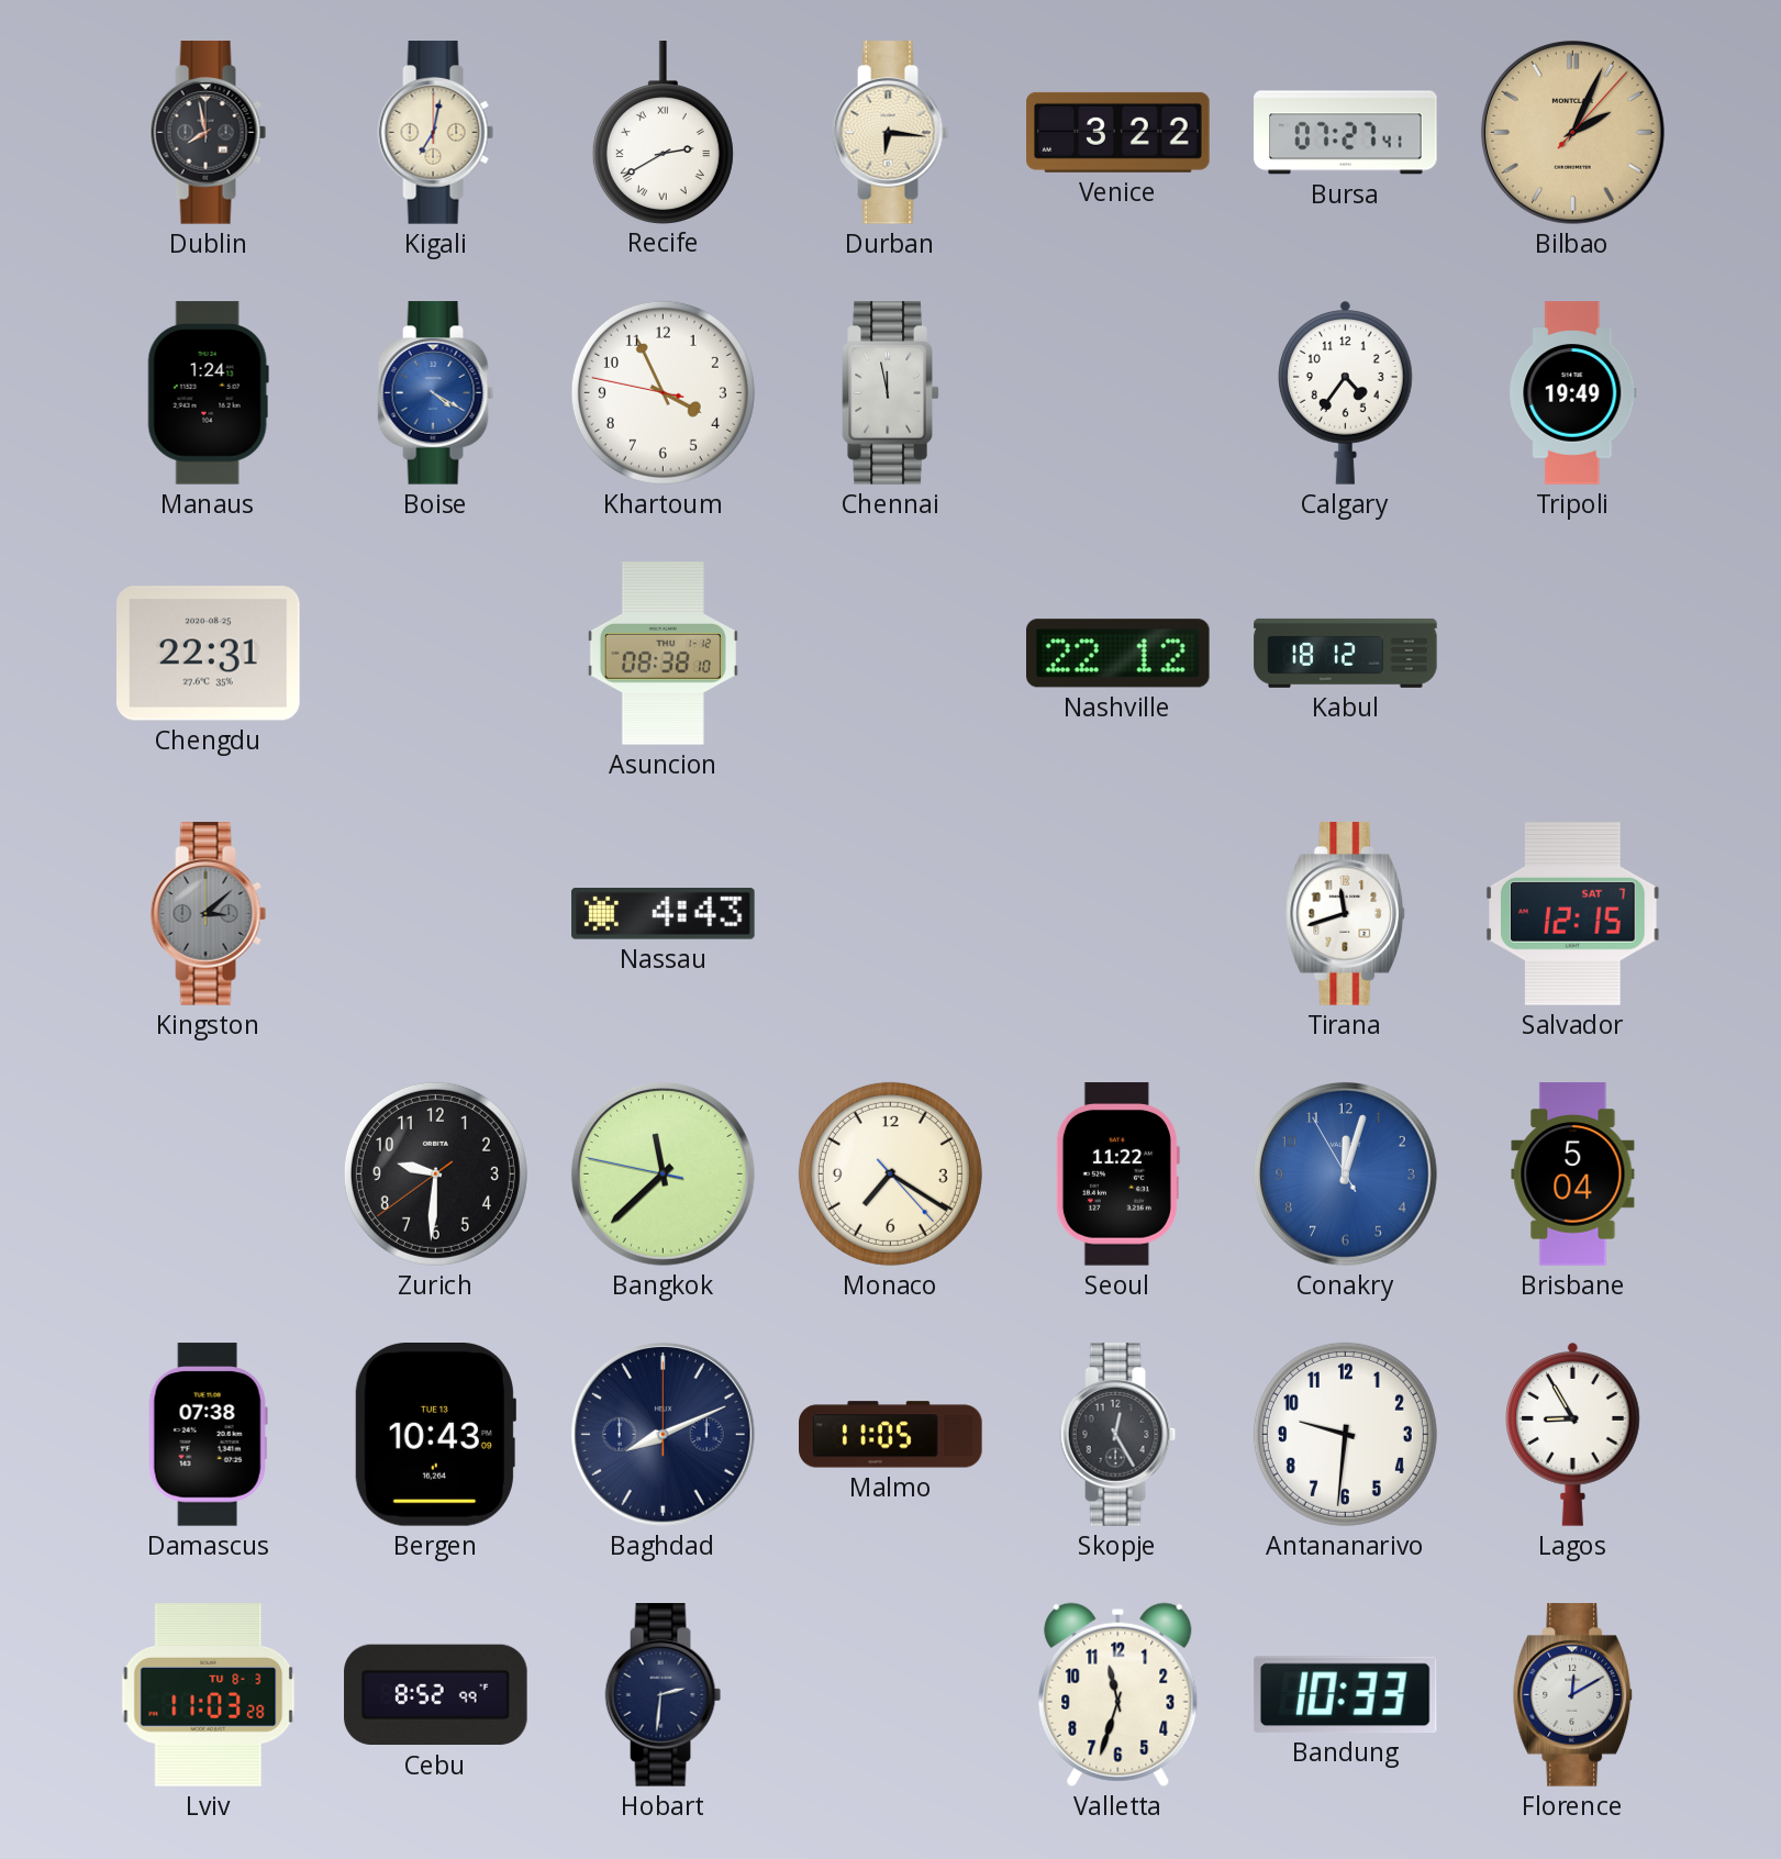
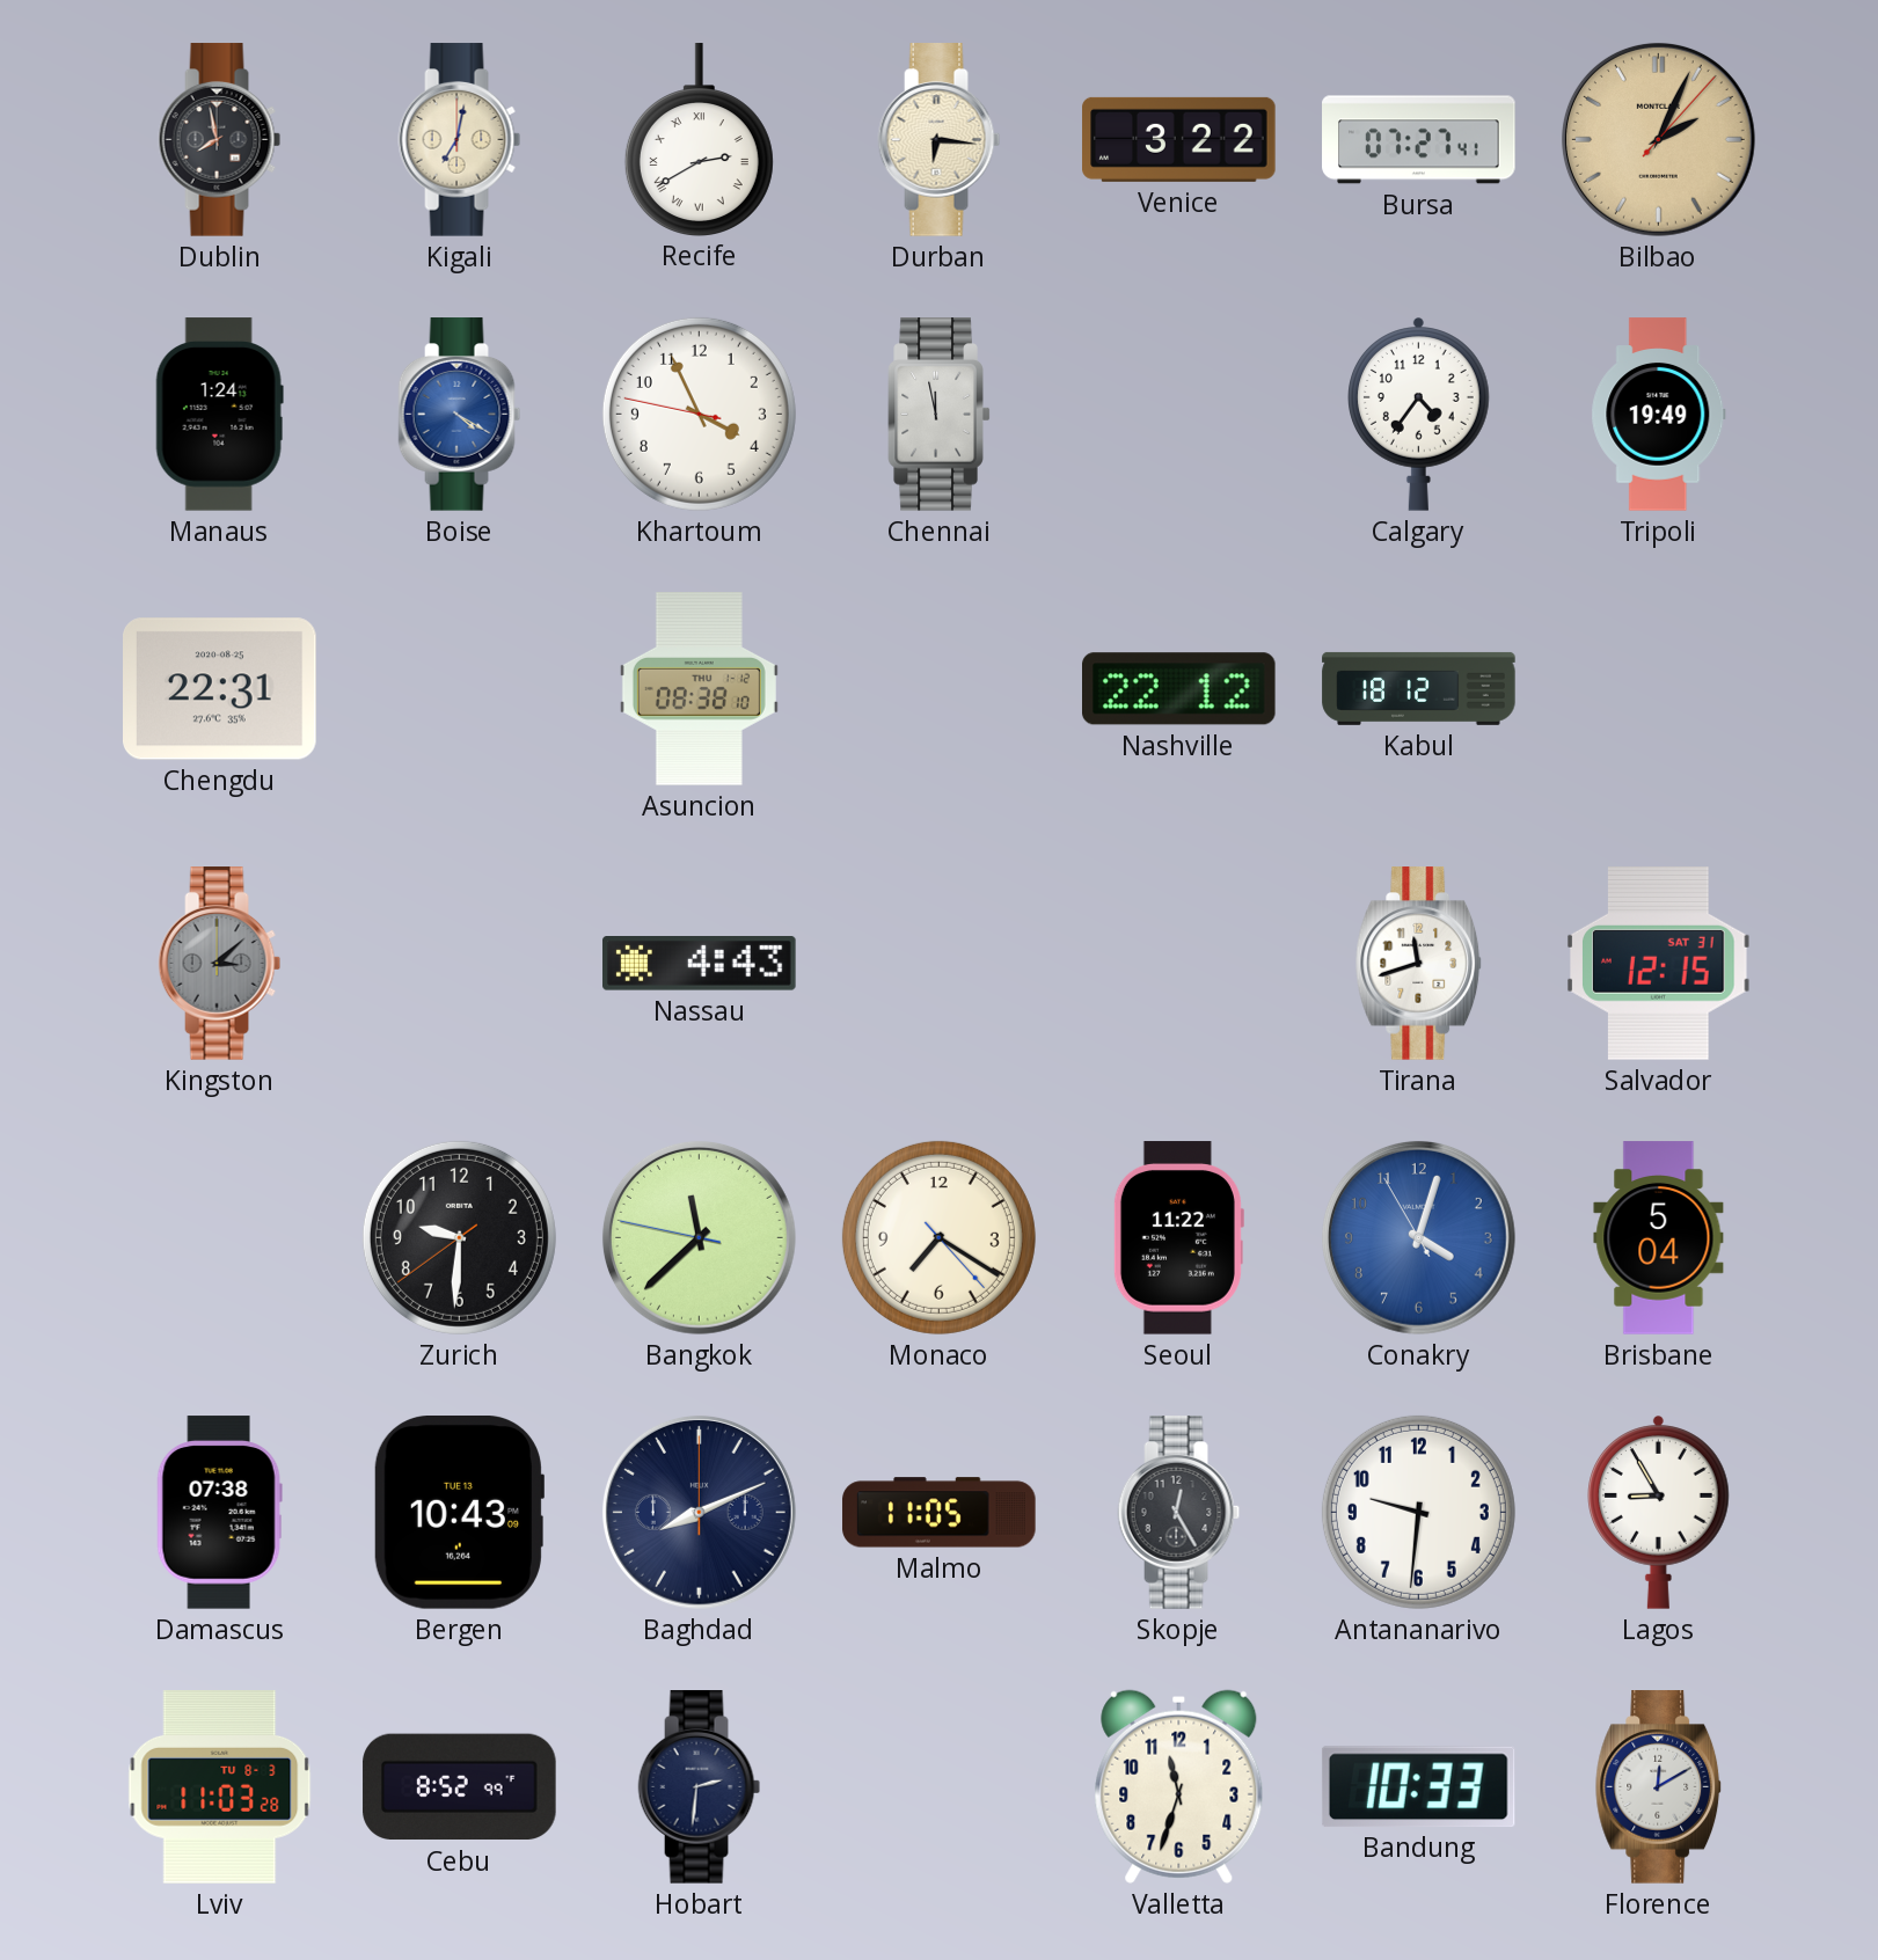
Salvador date: SAT 7 -> SAT 31 (1659, 964)
Conakry: 12:02 -> 4:02 (1418, 1237)
